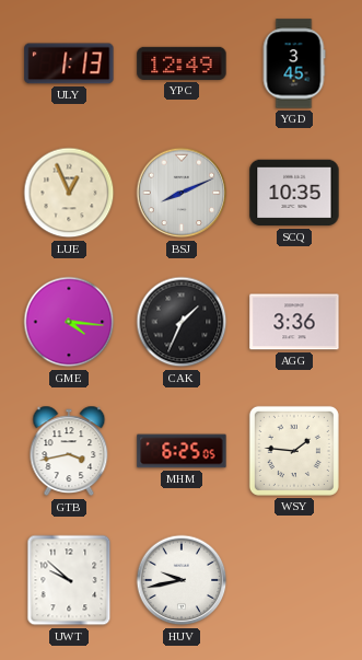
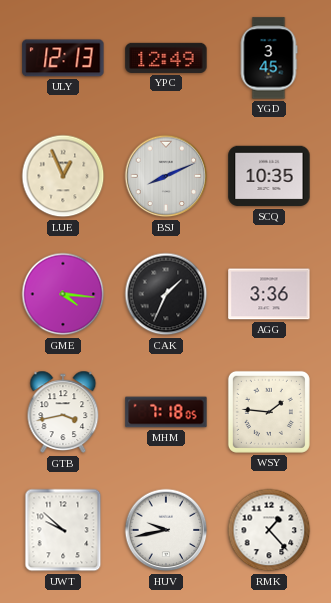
ULY: 1:13 -> 12:13 (63, 58)
MHM: 6:25 -> 7:18 (166, 412)
RMK: none -> 1:23 (269, 530)
